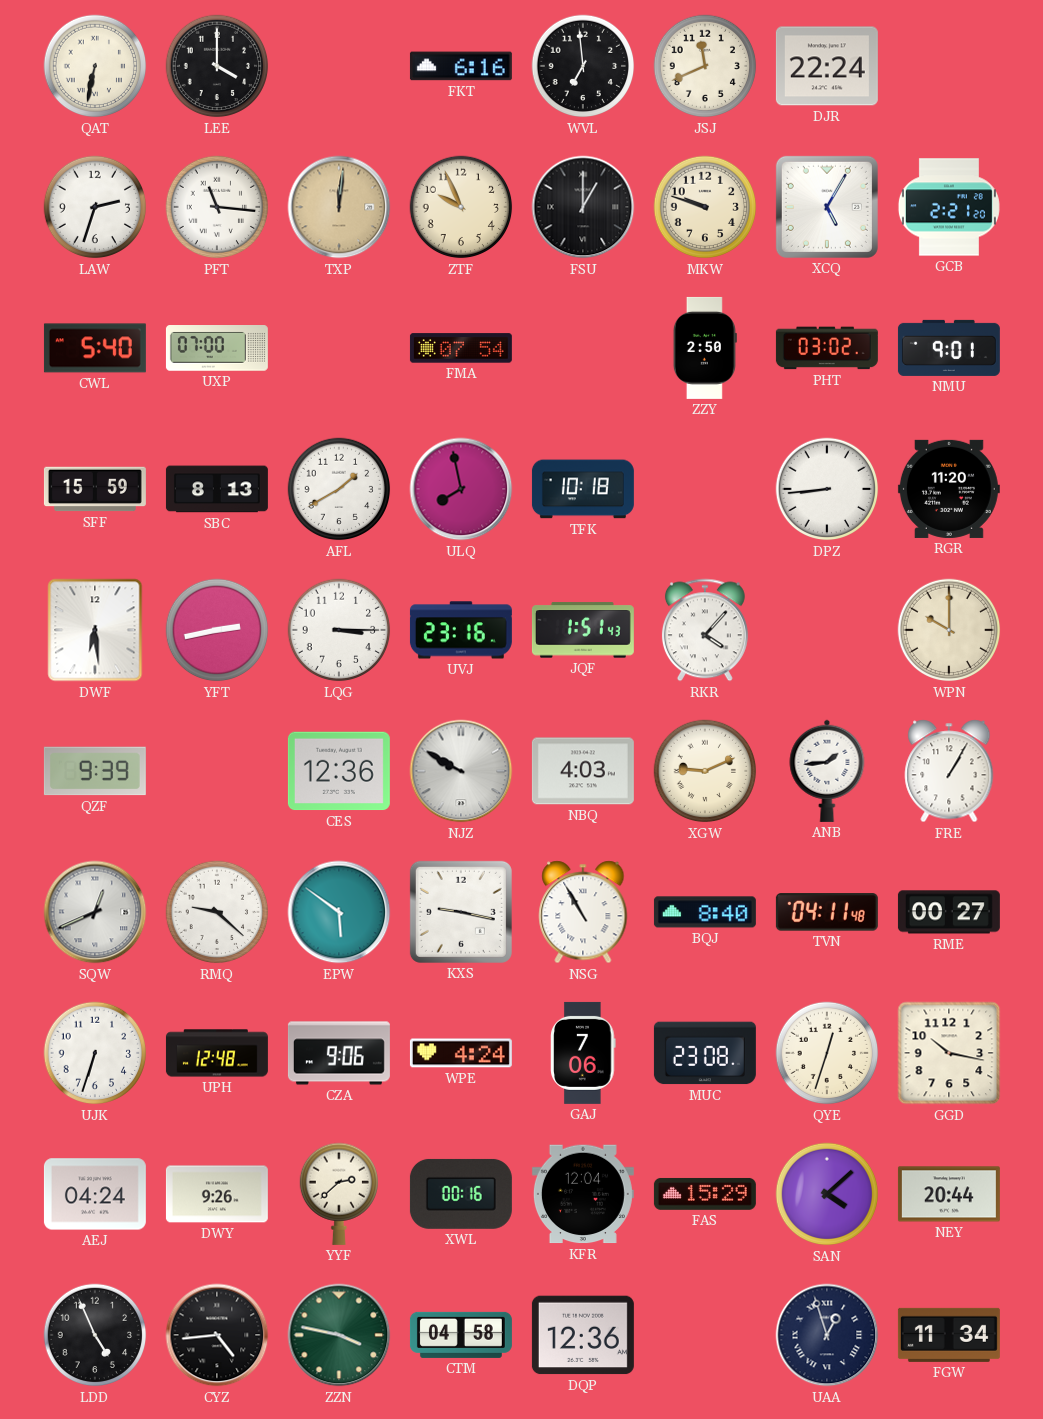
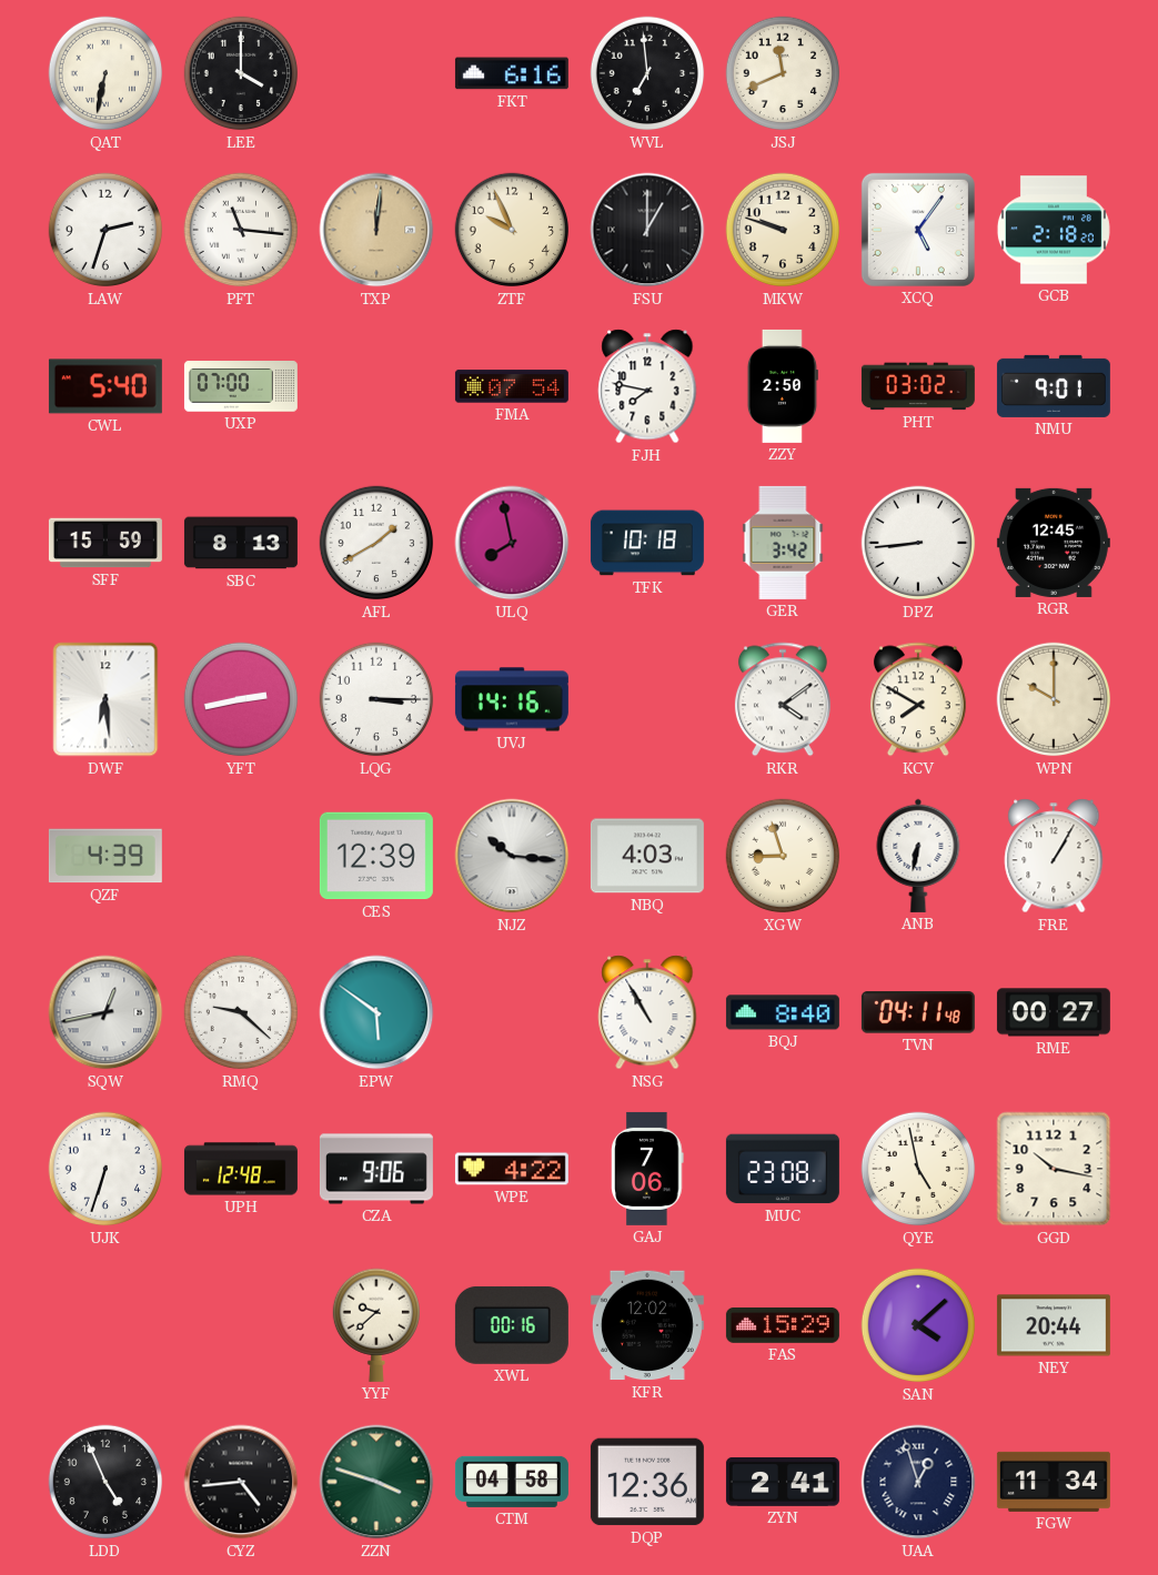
DJR: 22:24 -> none (827, 66)
XCQ: 5:05 -> 5:06 (918, 230)
GCB: 2:21 -> 2:18 (1054, 230)
FJH: none -> 7:47 (647, 386)
GER: none -> 3:42 (783, 543)
RGR: 11:20 -> 12:45 (1054, 543)
UVJ: 23:16 -> 14:16 (512, 699)
JQF: 1:51 -> none (583, 630)
RKR: 4:07 -> 4:09 (783, 699)
KCV: none -> 7:50 (918, 699)
QZF: 9:39 -> 4:39 (105, 856)
CES: 12:36 -> 12:39 (376, 856)
NJZ: 9:50 -> 10:16 (512, 856)
XGW: 9:11 -> 8:57 (783, 856)
ANB: 1:44 -> 6:32 (918, 856)
SQW: 12:41 -> 12:43 (105, 1012)
KXS: 9:17 -> none (461, 912)
WPE: 4:24 -> 4:22 (512, 1169)
QYE: 12:33 -> 4:58 (918, 1169)
AEJ: 04:24 -> none (95, 1194)
DWY: 9:26 -> none (217, 1194)
YYF: 2:38 -> 9:38 (375, 1325)
KFR: 12:04 -> 12:02 (647, 1325)
ZZN: 3:47 -> 3:48 (376, 1482)
ZYN: none -> 2:41 (783, 1482)
